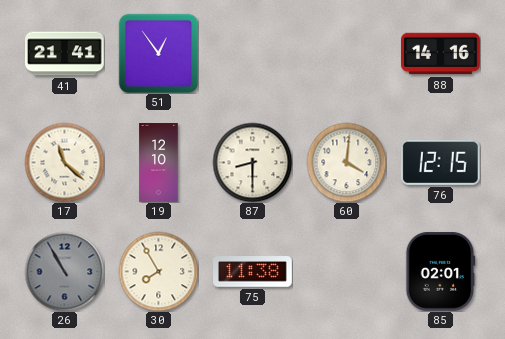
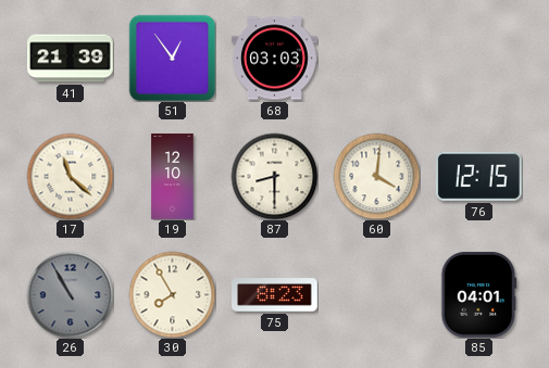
41: 21:41 -> 21:39 (71, 59)
68: none -> 03:03 (275, 59)
88: 14:16 -> none (441, 54)
75: 11:38 -> 8:23 (275, 295)
85: 02:01 -> 04:01 (479, 294)
